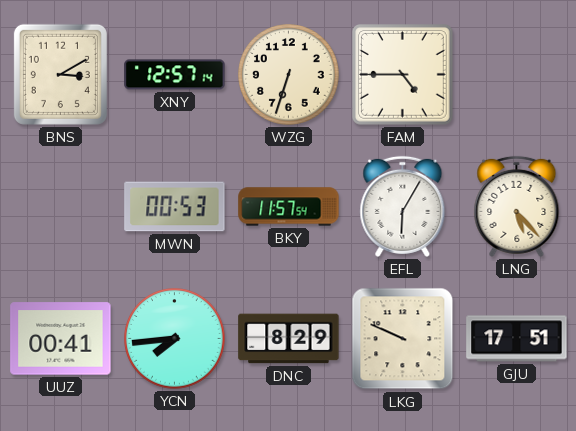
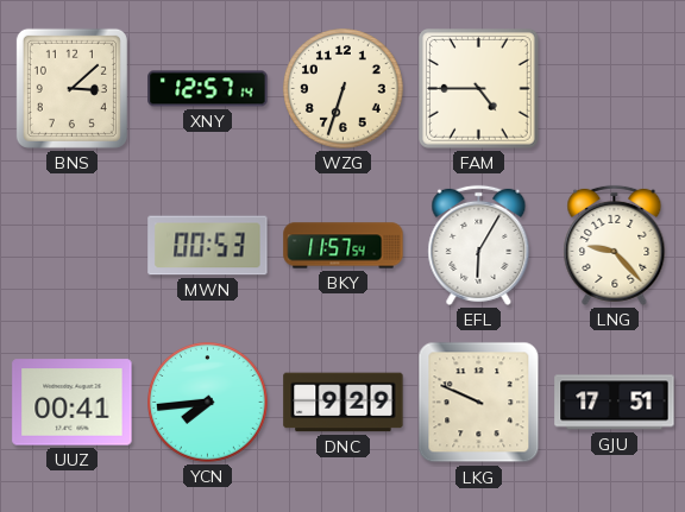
BNS: 3:10 -> 3:08 (71, 88)
LNG: 5:23 -> 9:23 (615, 245)
DNC: 8:29 -> 9:29 (344, 403)
